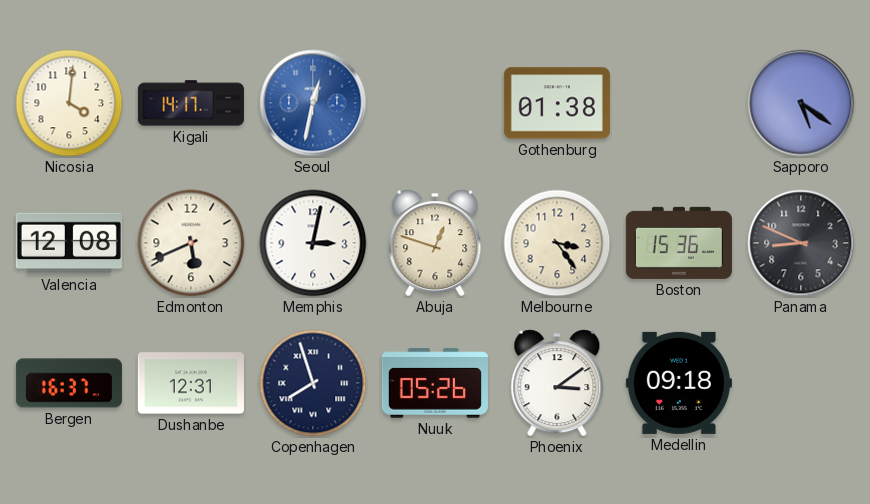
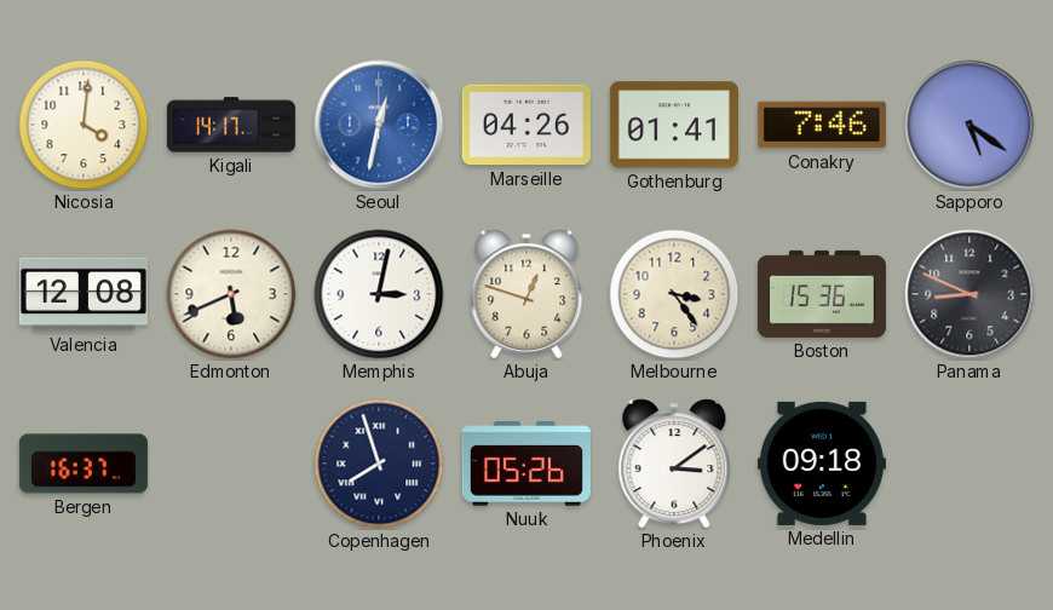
Marseille: none -> 04:26 (526, 125)
Gothenburg: 01:38 -> 01:41 (674, 125)
Conakry: none -> 7:46 (822, 125)
Dushanbe: 12:31 -> none (191, 383)
